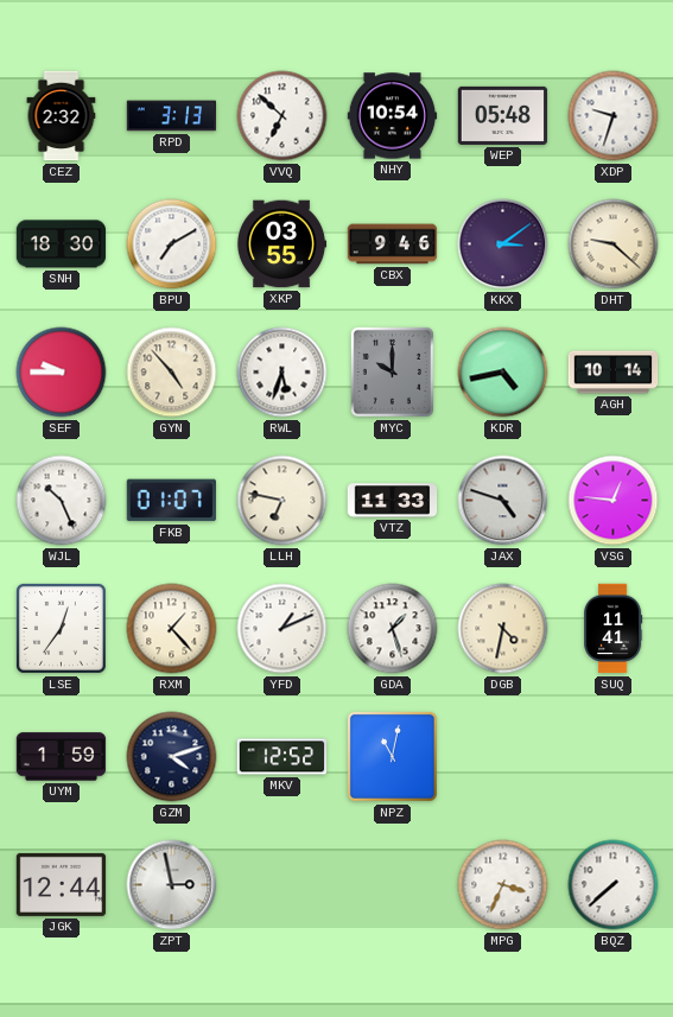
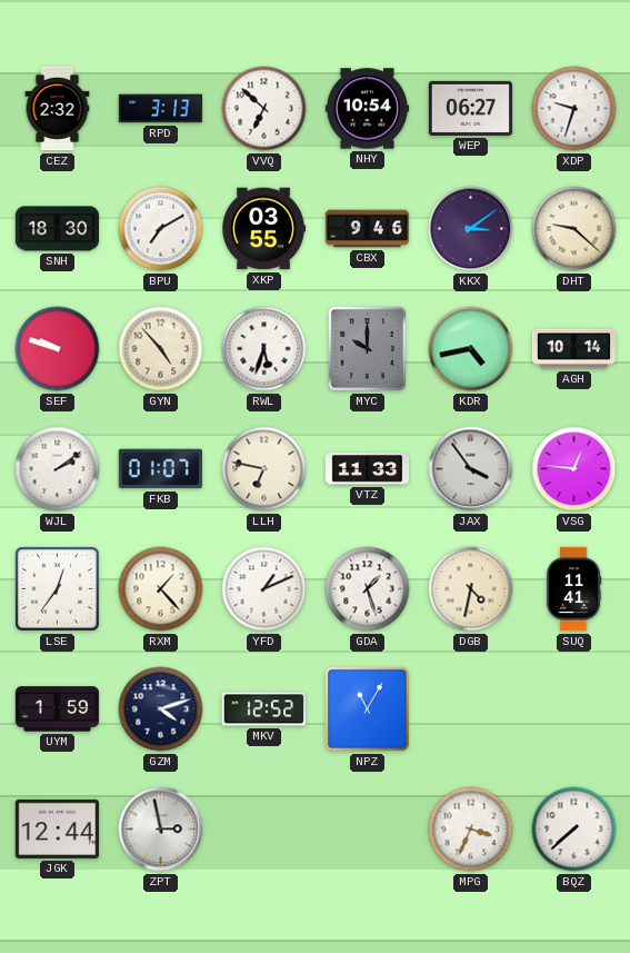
WEP: 05:48 -> 06:27 (471, 108)
SEF: 9:45 -> 9:48 (58, 349)
WJL: 10:26 -> 2:09 (58, 469)
JAX: 4:48 -> 3:54 (471, 469)
NPZ: 11:02 -> 11:05 (367, 708)
